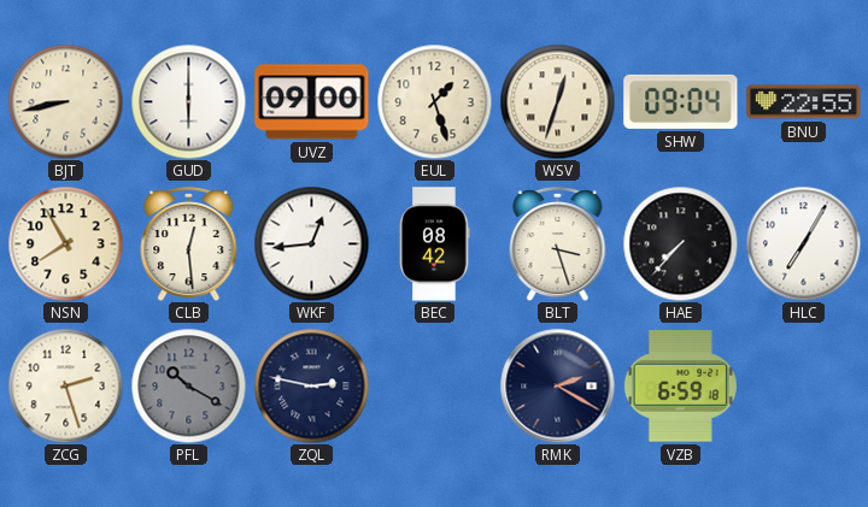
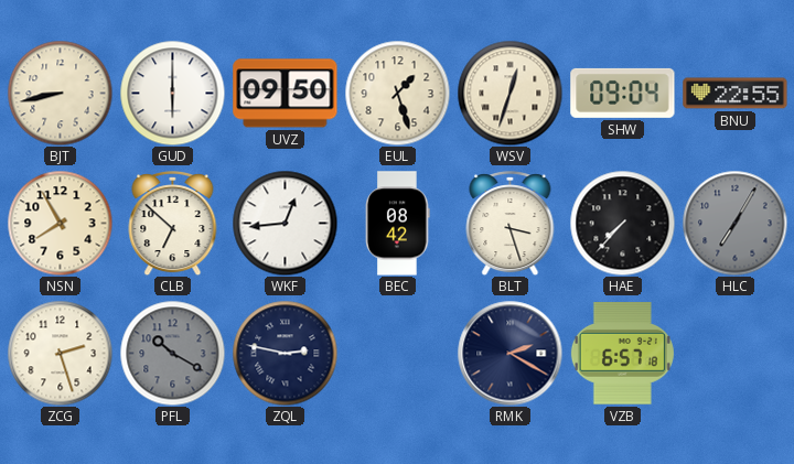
UVZ: 09:00 -> 09:50 (286, 94)
CLB: 12:29 -> 6:52 (173, 224)
HLC dial: white -> grey (734, 223)
VZB: 6:59 -> 6:57 (622, 354)
